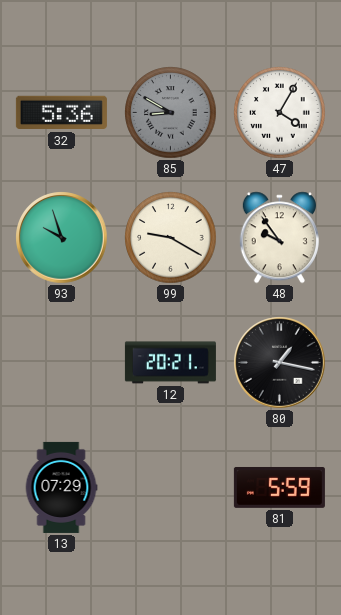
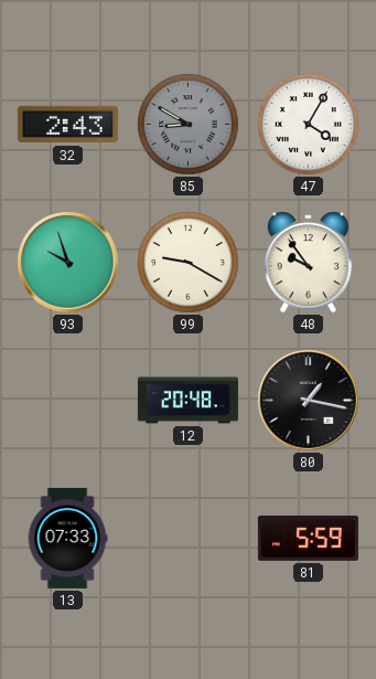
32: 5:36 -> 2:43 (67, 125)
12: 20:21 -> 20:48 (187, 401)
13: 07:29 -> 07:33 (67, 538)
